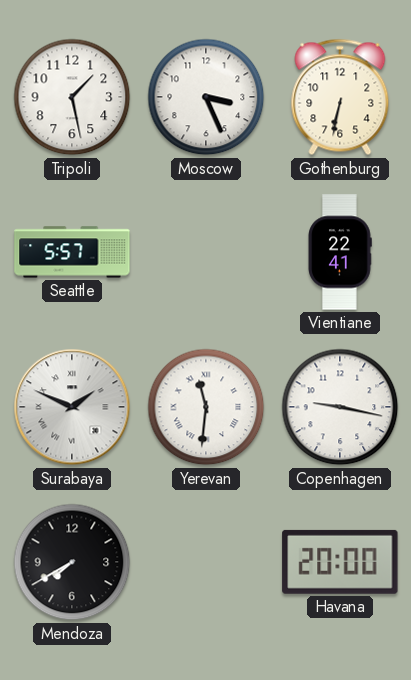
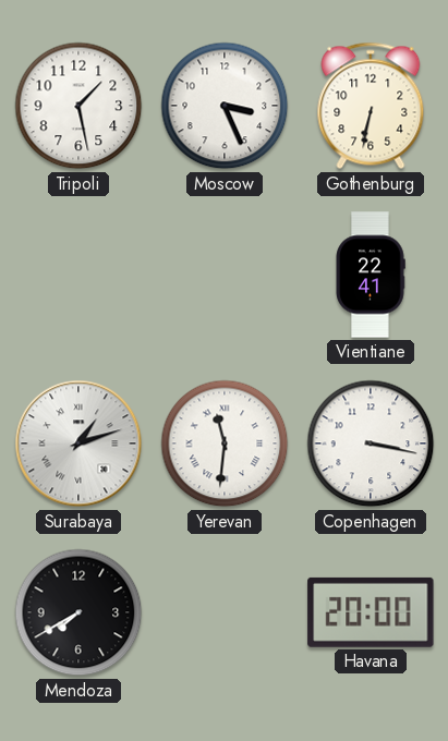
Seattle: 5:57 -> none (72, 252)
Surabaya: 1:49 -> 1:12 (78, 444)
Copenhagen: 9:17 -> 3:17 (371, 444)
